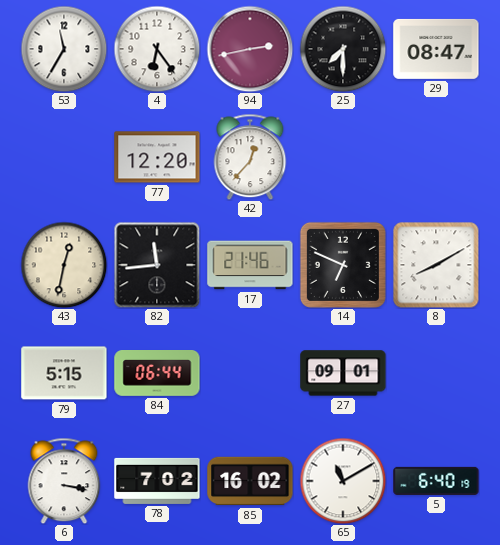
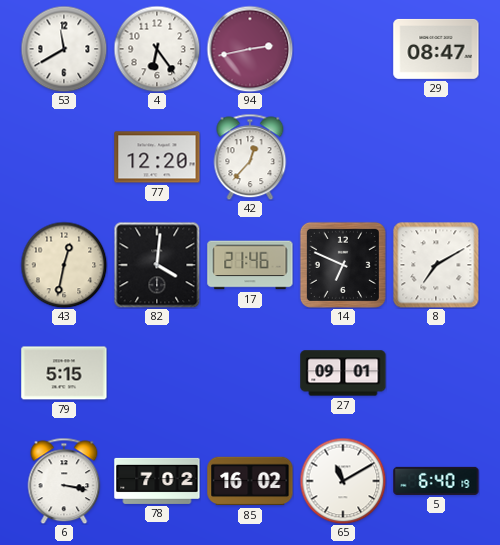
53: 11:35 -> 11:40 (64, 49)
25: 7:30 -> none (343, 49)
82: 11:44 -> 4:01 (157, 265)
8: 8:10 -> 7:10 (436, 265)
84: 06:44 -> none (157, 374)
